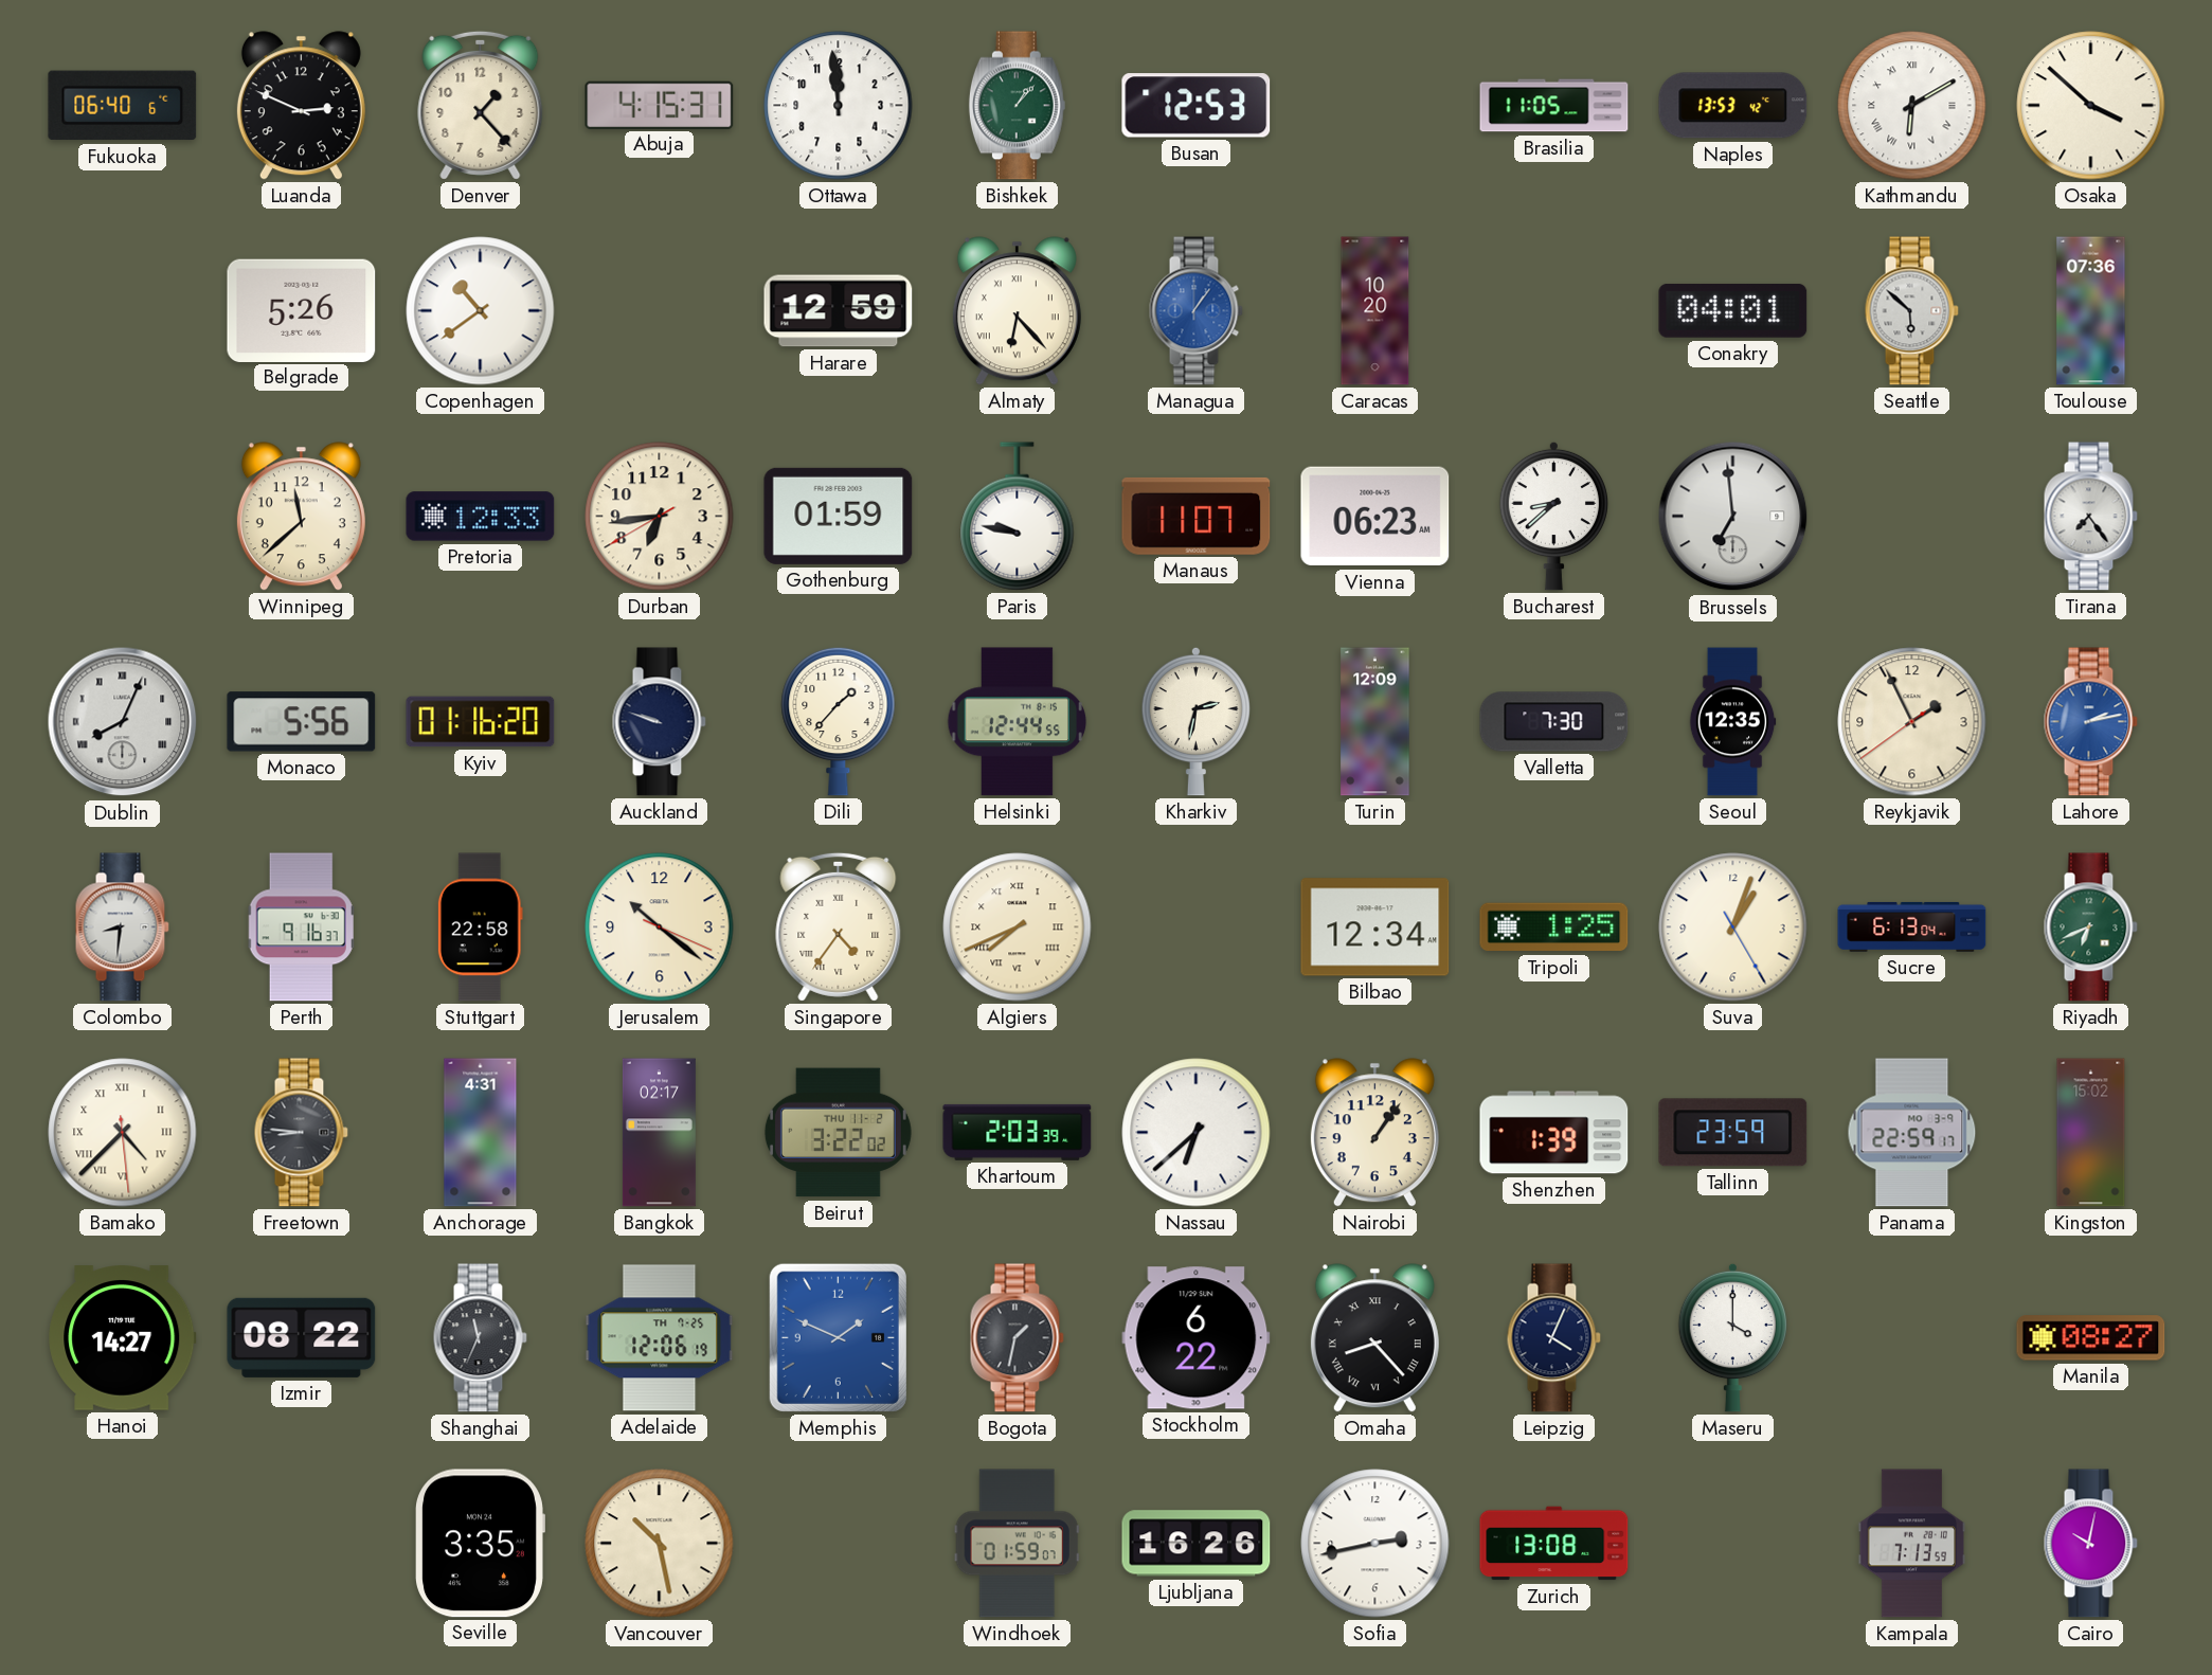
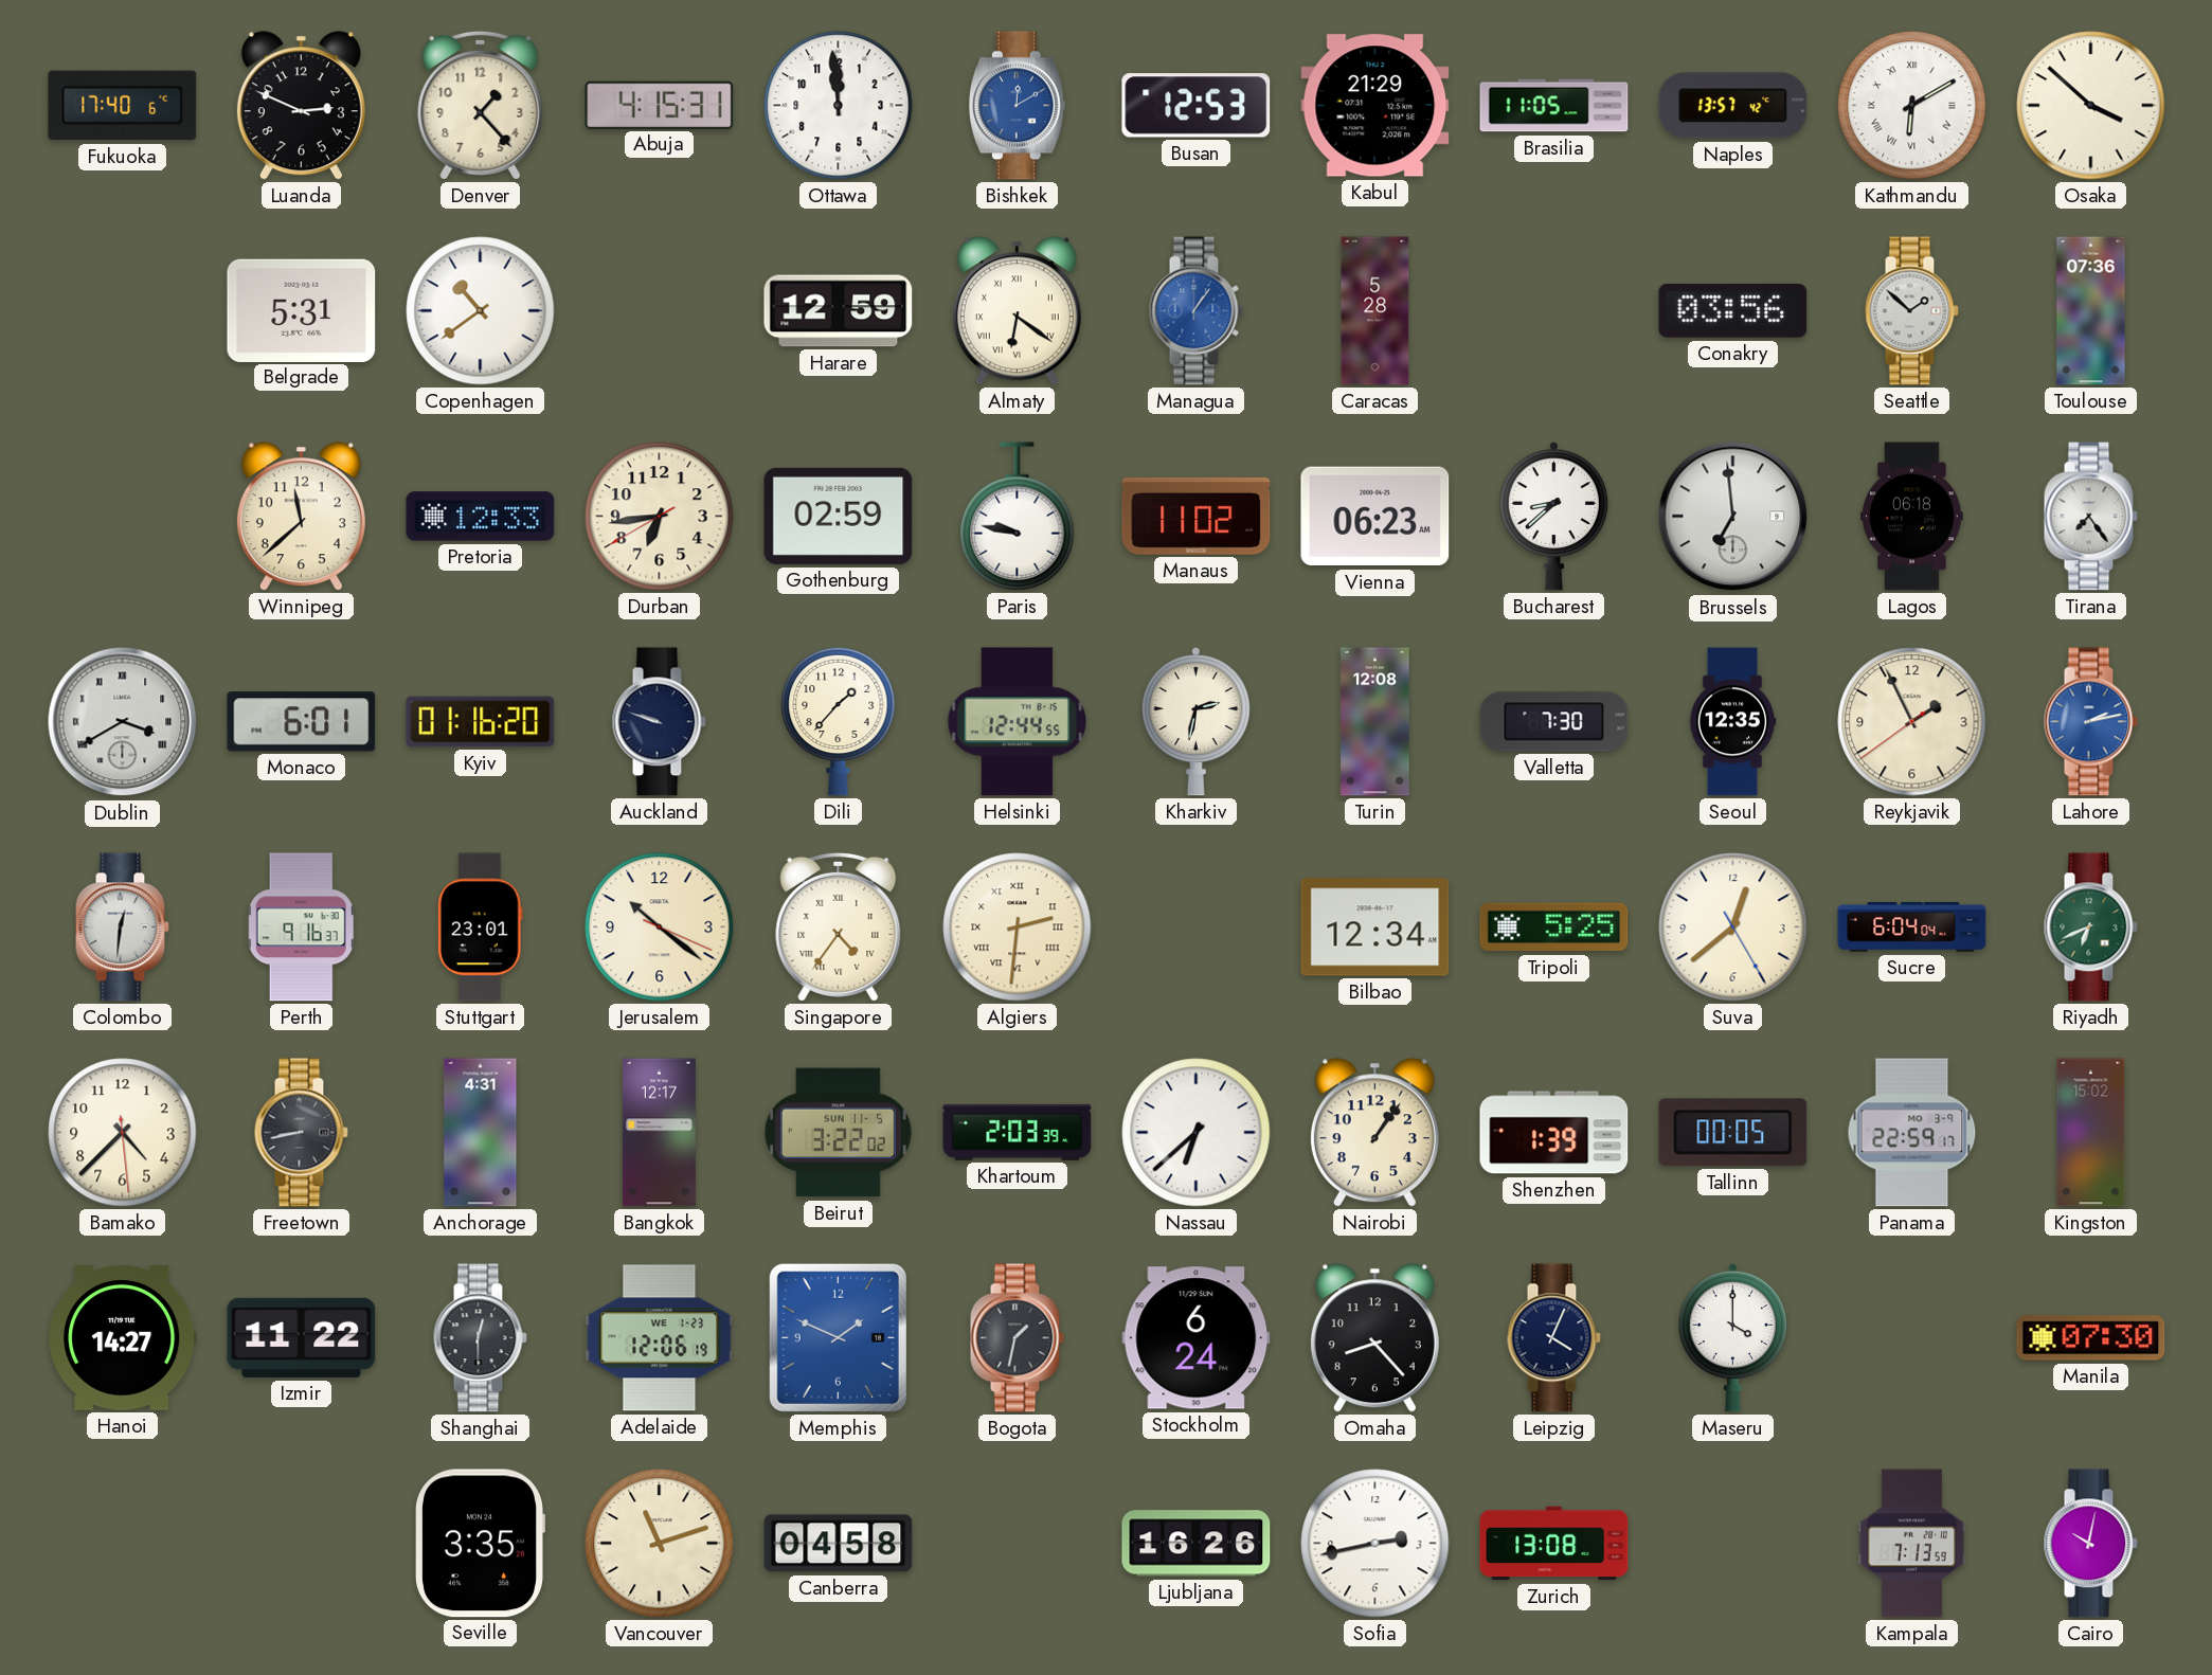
Fukuoka: 06:40 -> 17:40 (123, 106)
Bishkek: 1:07 -> 12:10 (1017, 106)
Bishkek dial: green -> blue (1017, 106)
Kabul: none -> 21:29 (1375, 106)
Naples: 13:53 -> 13:57 (1733, 106)
Belgrade: 5:26 -> 5:31 (302, 310)
Almaty: 6:23 -> 6:21 (1017, 311)
Caracas: 10:20 -> 5:28 (1375, 311)
Conakry: 04:01 -> 03:56 (1733, 311)
Seattle: 5:52 -> 1:52 (1911, 311)
Gothenburg: 01:59 -> 02:59 (839, 516)
Manaus: 11:07 -> 11:02 (1197, 516)
Lagos: none -> 06:18 (1912, 517)
Dublin: 8:04 -> 3:40 (123, 722)
Monaco: 5:56 -> 6:01 (302, 722)
Turin: 12:09 -> 12:08 (1375, 722)
Colombo: 8:31 -> 12:31 (122, 927)
Stuttgart: 22:58 -> 23:01 (480, 927)
Algiers: 7:41 -> 2:31 (1018, 927)
Tripoli: 1:25 -> 5:25 (1554, 927)
Suva: 1:03 -> 12:38 (1733, 927)
Sucre: 6:13 -> 6:04 (1912, 926)
Bamako numerals: Roman -> Arabic (123, 1133)
Freetown: 8:46 -> 8:43 (301, 1133)
Bangkok: 02:17 -> 12:17 (659, 1133)
Beirut date: THU 11-2 -> SUN 11-5 (838, 1133)
Tallinn: 23:59 -> 00:05 (1733, 1133)
Izmir: 08:22 -> 11:22 (302, 1337)
Shanghai: 11:34 -> 12:30 (480, 1338)
Adelaide date: TH 7-25 -> WE 1-23 (660, 1338)
Stockholm: 6:22 -> 6:24 (1197, 1338)
Omaha numerals: Roman -> Arabic (1374, 1338)
Manila: 08:27 -> 07:30 (2091, 1338)
Vancouver: 10:28 -> 11:12 (660, 1544)
Canberra: none -> 04:58 (839, 1544)
Windhoek: 01:59 -> none (1017, 1544)
